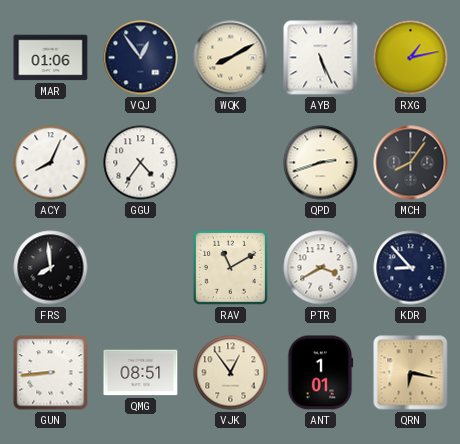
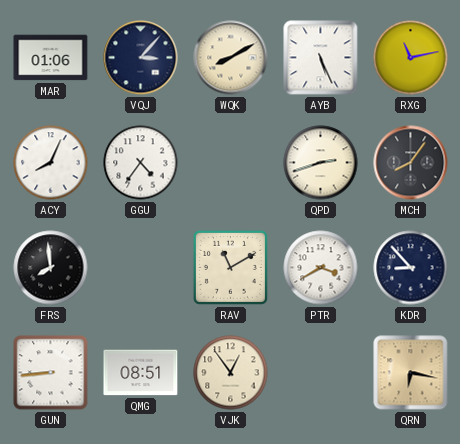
VQJ: 12:54 -> 3:07 (141, 58)
RXG: 1:13 -> 11:13 (411, 58)
ANT: 1:01 -> none (320, 373)
